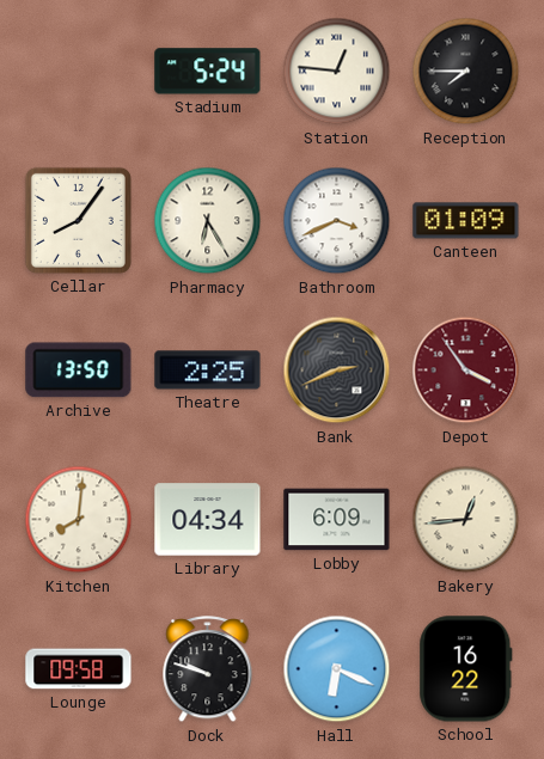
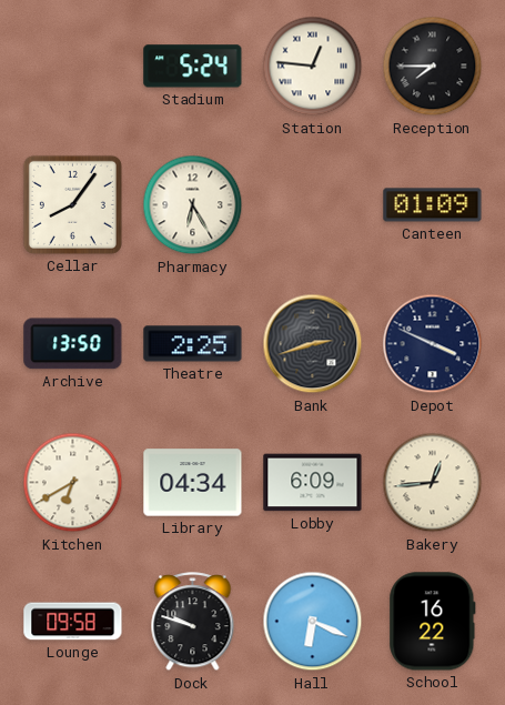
Bathroom: 3:41 -> none (337, 221)
Bank: 2:41 -> 2:42 (313, 344)
Depot: 3:54 -> 3:49 (433, 344)
Depot dial: burgundy -> navy (433, 344)
Kitchen: 8:01 -> 6:40 (73, 483)
